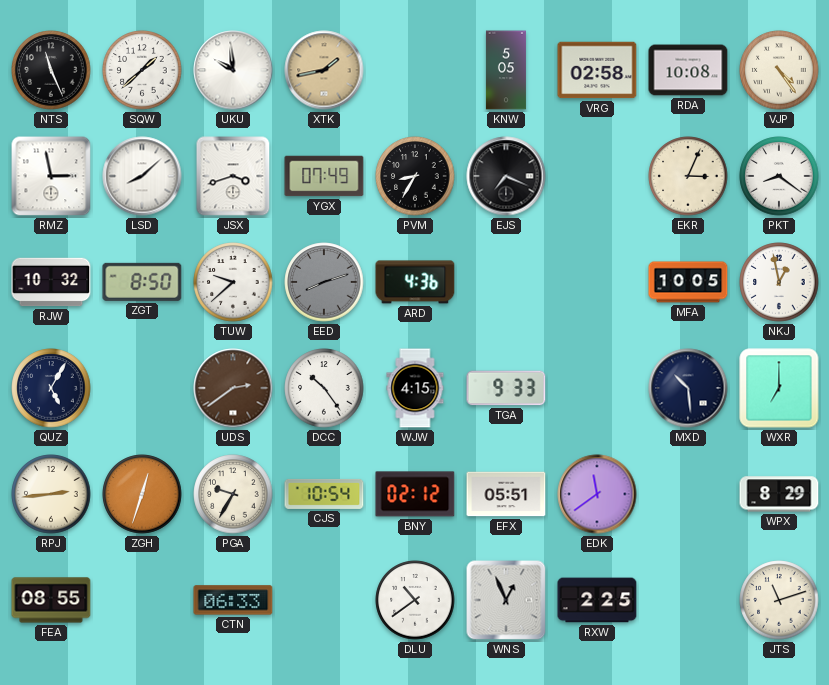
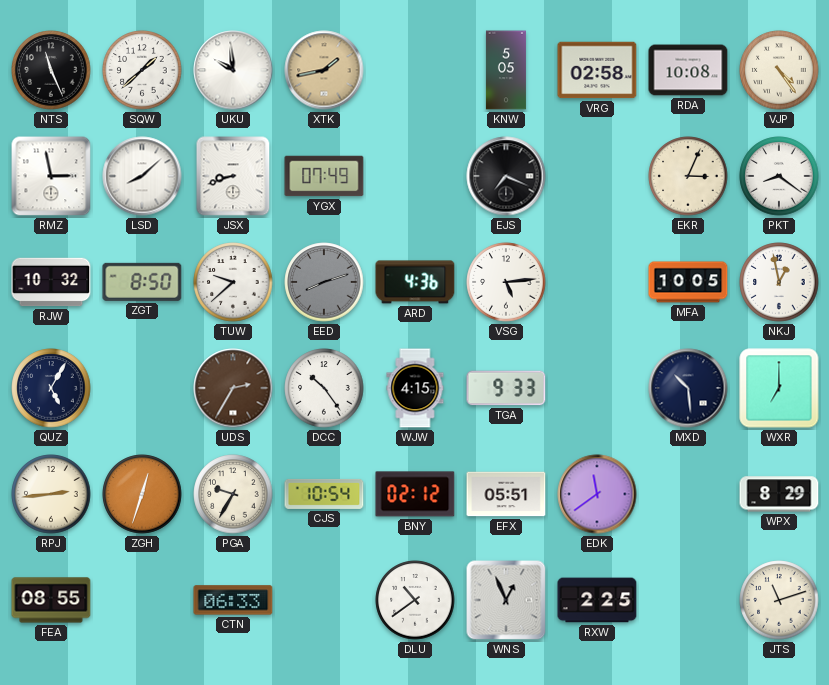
JSX: 3:42 -> 8:42 (233, 176)
PVM: 8:35 -> none (415, 176)
VSG: none -> 5:14 (506, 282)
UDS: 2:39 -> 2:35 (233, 388)
